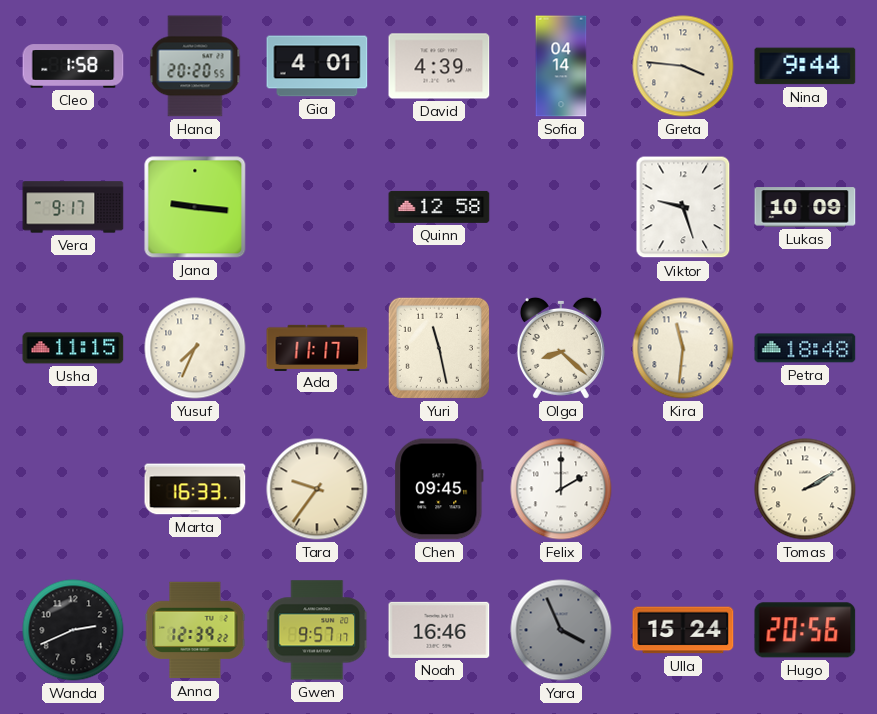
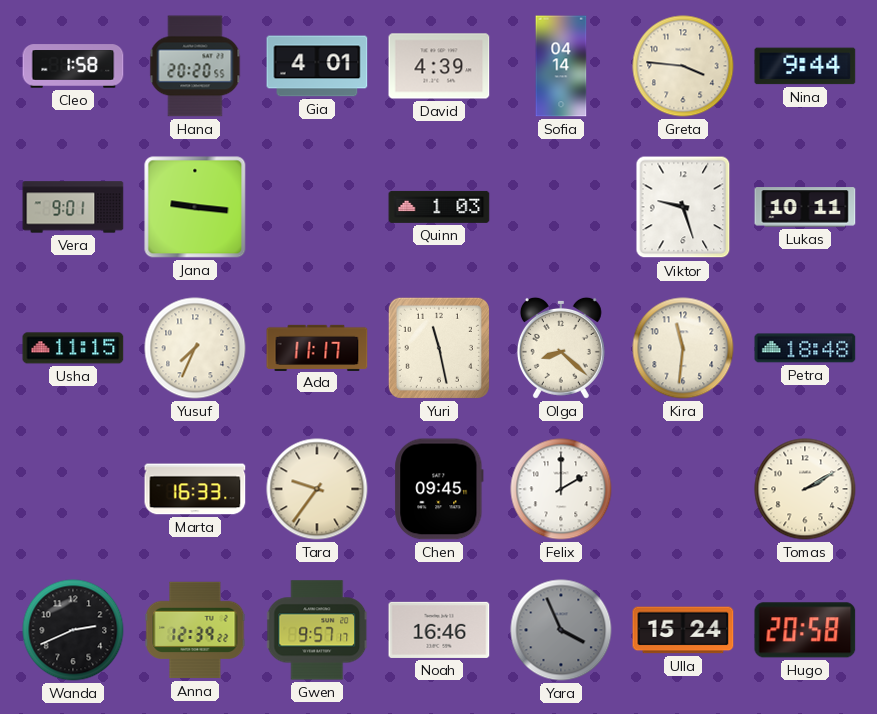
Vera: 9:17 -> 9:01 (73, 207)
Quinn: 12:58 -> 1:03 (439, 207)
Lukas: 10:09 -> 10:11 (805, 207)
Hugo: 20:56 -> 20:58 (805, 630)
